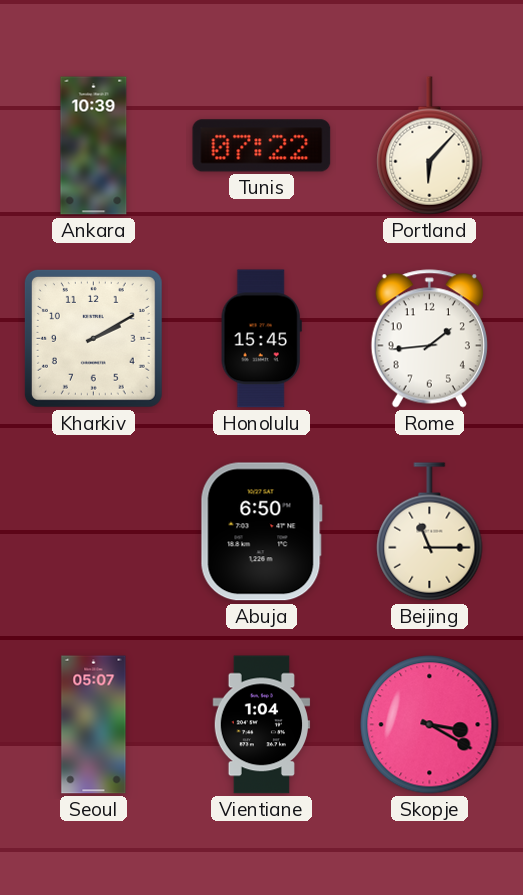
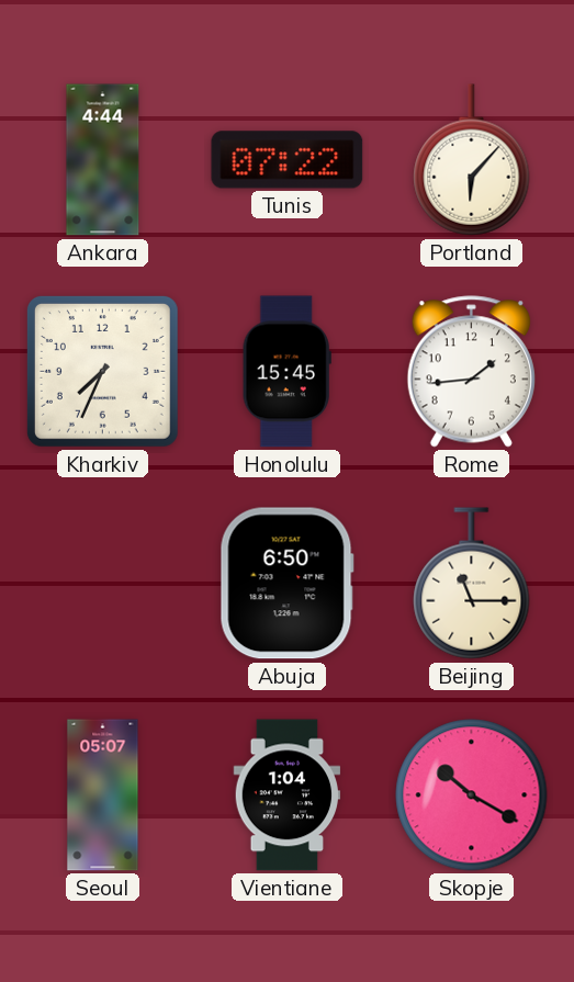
Ankara: 10:39 -> 4:44 (103, 160)
Kharkiv: 2:10 -> 7:34 (102, 371)
Skopje: 3:20 -> 10:20 (472, 795)
